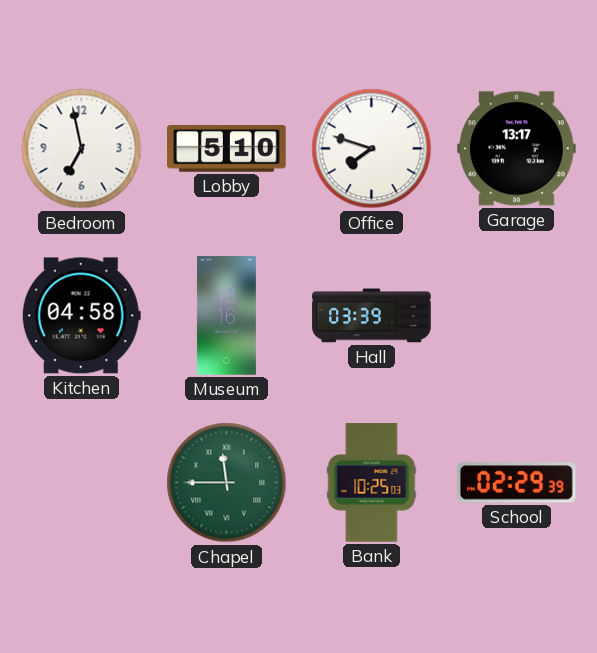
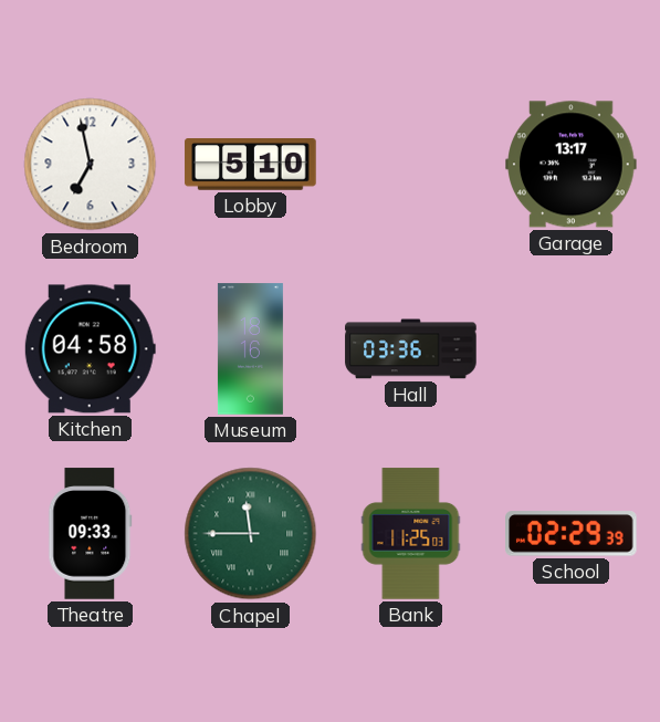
Office: 7:48 -> none (372, 149)
Hall: 03:39 -> 03:36 (411, 349)
Theatre: none -> 09:33 (91, 534)
Bank: 10:25 -> 11:25 (411, 534)
